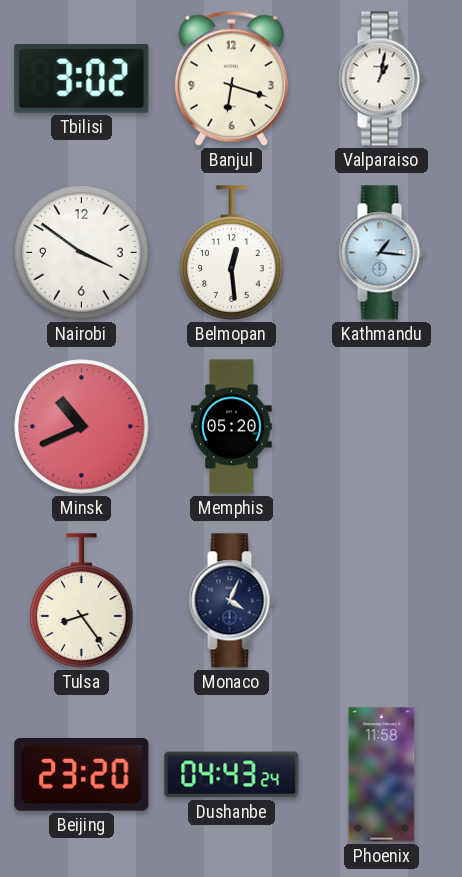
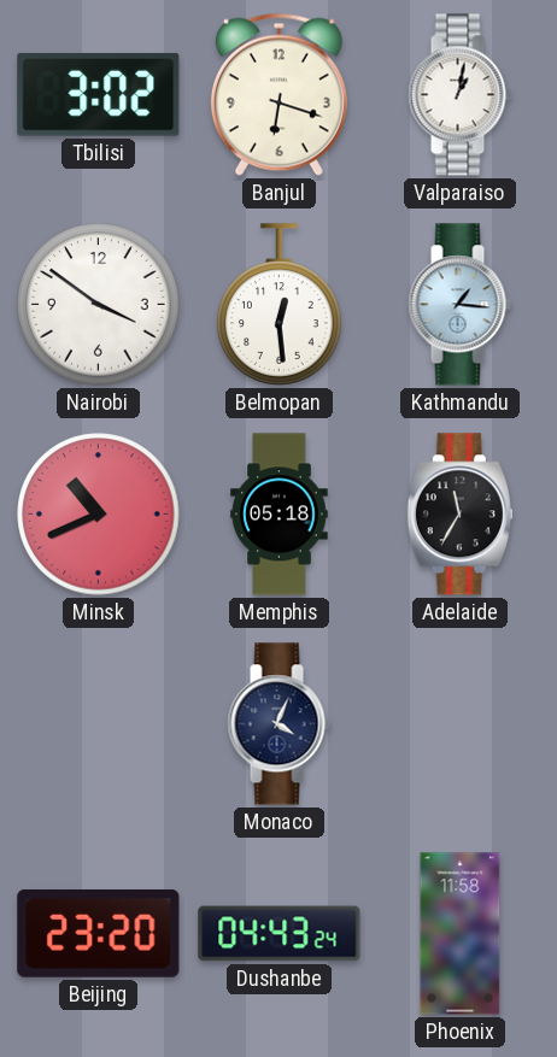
Memphis: 05:20 -> 05:18 (280, 515)
Adelaide: none -> 11:35 (459, 515)
Tulsa: 8:24 -> none (82, 601)
